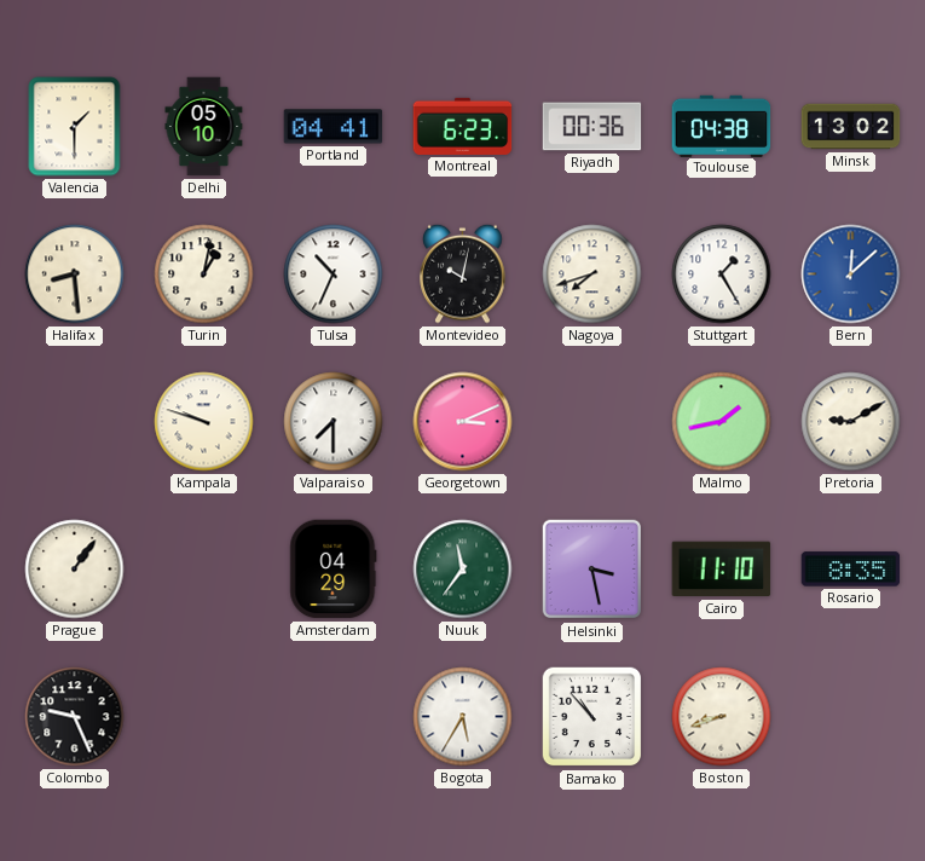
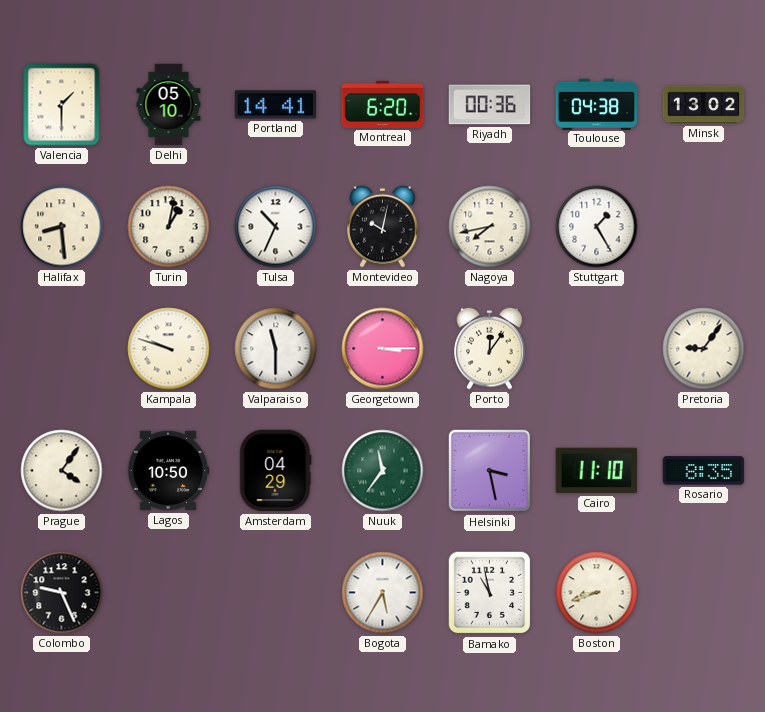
Portland: 04:41 -> 14:41 (276, 105)
Montreal: 6:23 -> 6:20 (383, 104)
Nagoya: 7:42 -> 7:43 (490, 227)
Bern: 12:08 -> none (851, 275)
Valparaiso: 7:30 -> 11:30 (276, 349)
Georgetown: 3:11 -> 3:15 (383, 349)
Porto: none -> 12:06 (490, 348)
Malmo: 1:43 -> none (722, 422)
Pretoria: 9:10 -> 9:06 (704, 349)
Prague: 1:06 -> 4:06 (62, 471)
Lagos: none -> 10:50 (168, 471)
Bamako: 10:53 -> 10:58 (490, 593)
